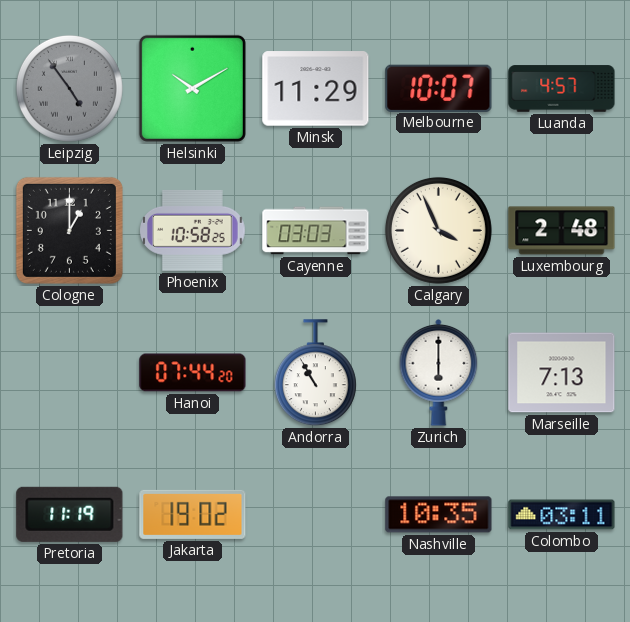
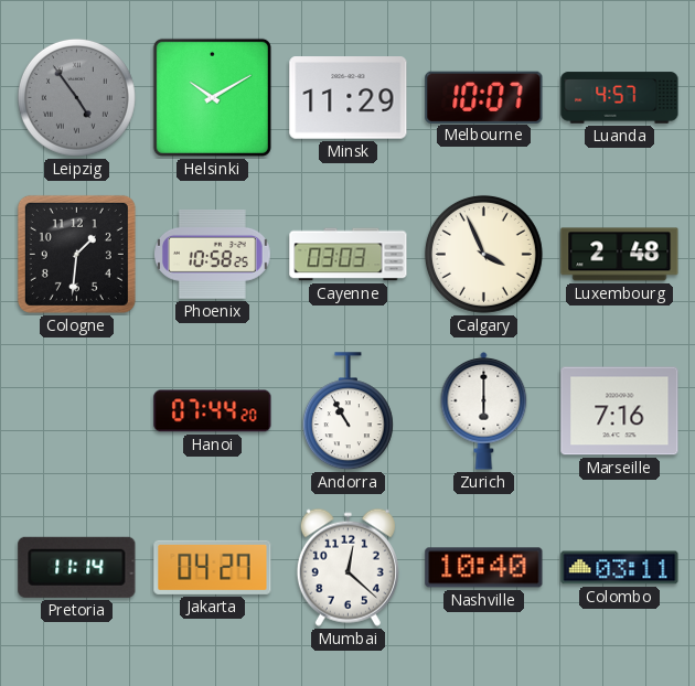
Cologne: 1:00 -> 1:31 (76, 254)
Marseille: 7:13 -> 7:16 (620, 411)
Pretoria: 11:19 -> 11:14 (77, 567)
Jakarta: 19:02 -> 04:27 (213, 567)
Mumbai: none -> 12:22 (347, 567)
Nashville: 10:35 -> 10:40 (484, 568)
